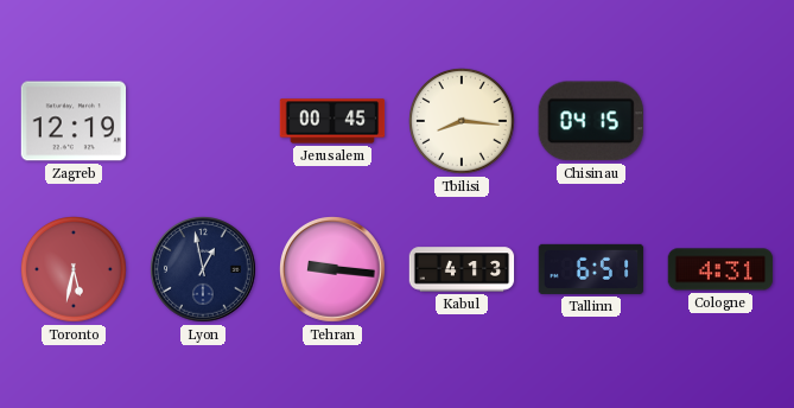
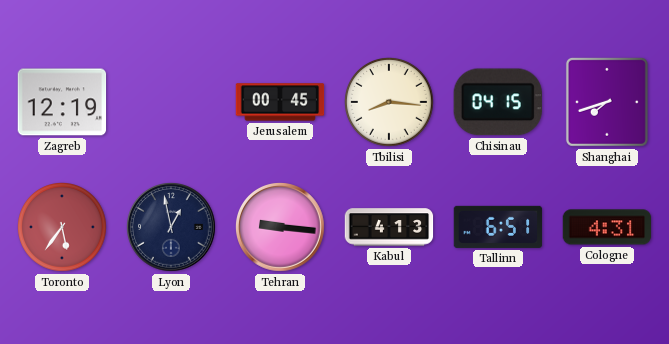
Shanghai: none -> 7:42 (607, 102)
Toronto: 5:32 -> 5:36 (62, 227)
